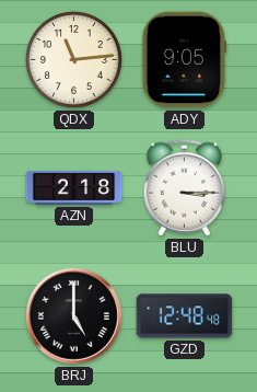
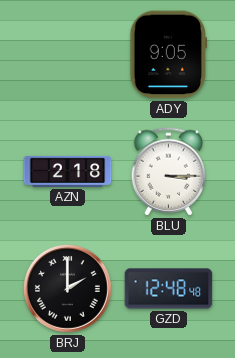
QDX: 11:14 -> none (73, 59)
BRJ: 5:00 -> 2:00 (67, 288)
